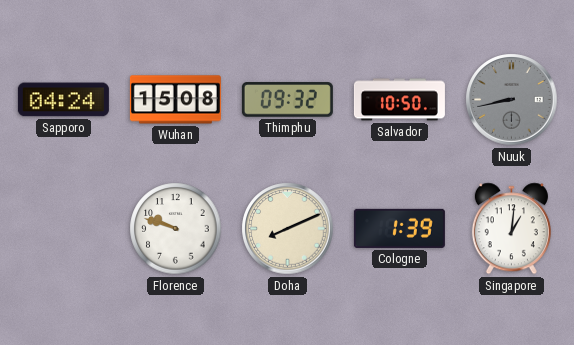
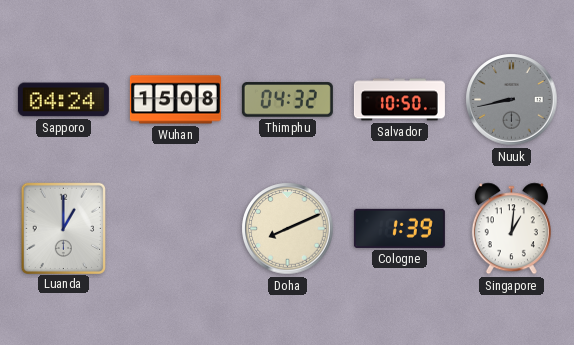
Thimphu: 09:32 -> 04:32 (287, 100)
Luanda: none -> 1:00 (63, 228)
Florence: 9:48 -> none (176, 229)
